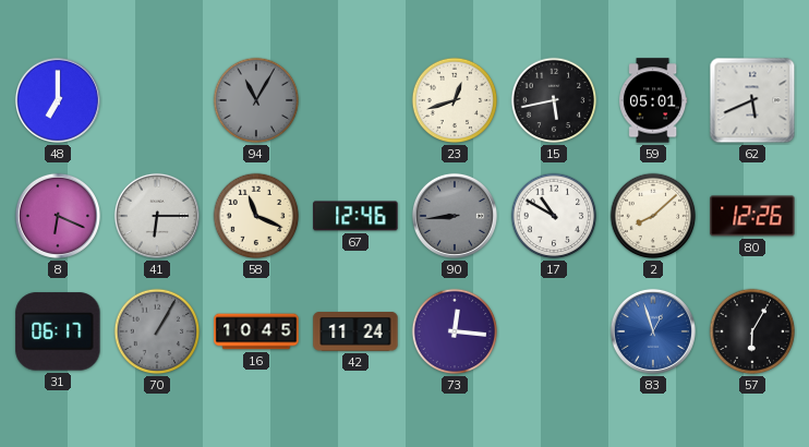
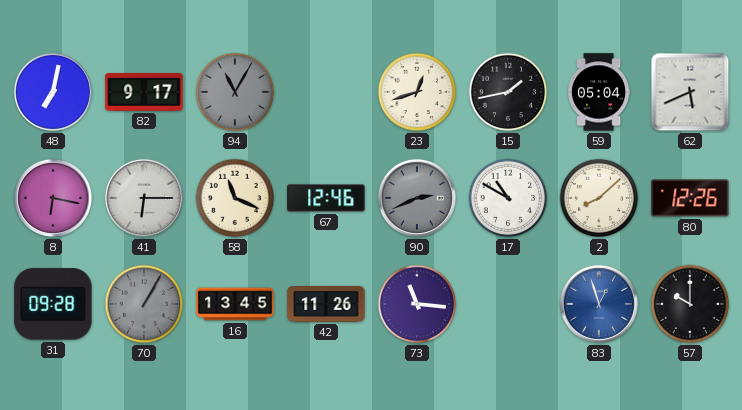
48: 7:00 -> 7:02 (53, 92)
82: none -> 9:17 (144, 92)
15: 5:43 -> 1:43 (508, 92)
59: 05:01 -> 05:04 (600, 92)
8: 6:19 -> 6:17 (53, 198)
90: 8:44 -> 2:41 (417, 198)
31: 06:17 -> 09:28 (53, 304)
16: 10:45 -> 13:45 (235, 304)
42: 11:24 -> 11:26 (326, 304)
73: 12:16 -> 11:16 (417, 304)
57: 6:05 -> 10:00 (690, 304)
